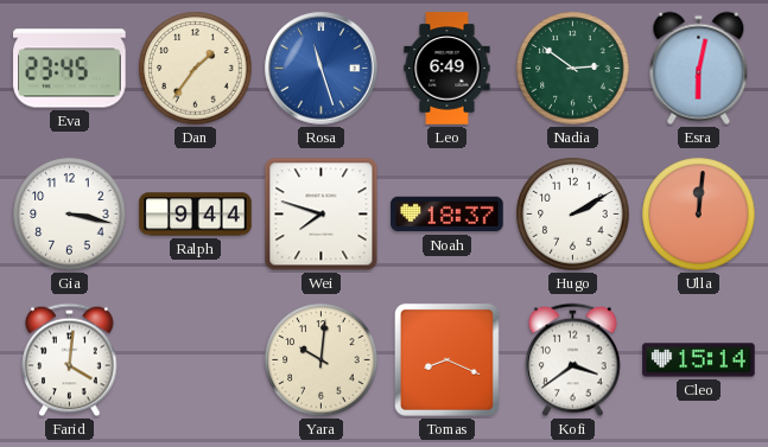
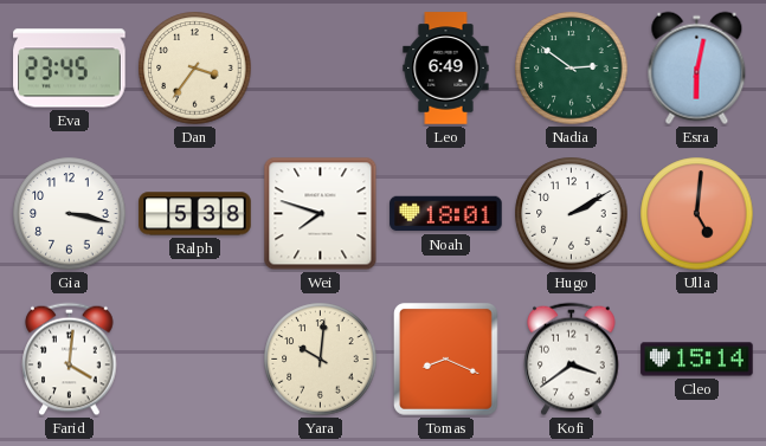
Dan: 1:36 -> 3:36 (195, 69)
Rosa: 11:27 -> none (322, 69)
Ralph: 9:44 -> 5:38 (195, 214)
Noah: 18:37 -> 18:01 (446, 214)
Ulla: 12:01 -> 5:01 (697, 214)
